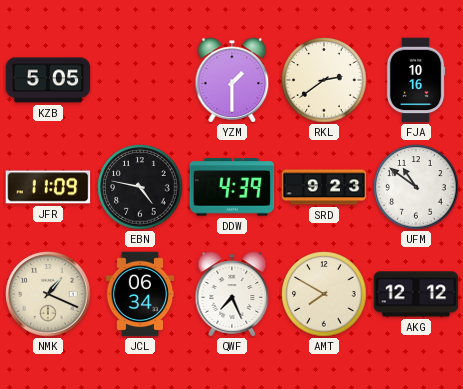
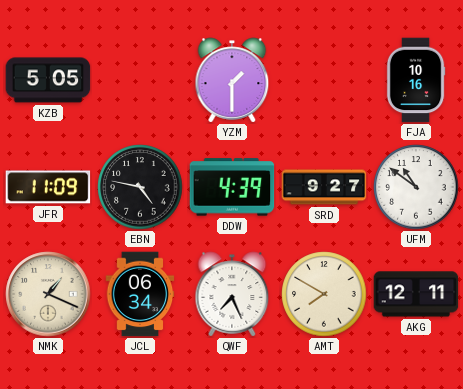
RKL: 2:39 -> none (324, 80)
SRD: 9:23 -> 9:27 (324, 187)
AKG: 12:12 -> 12:11 (416, 294)
